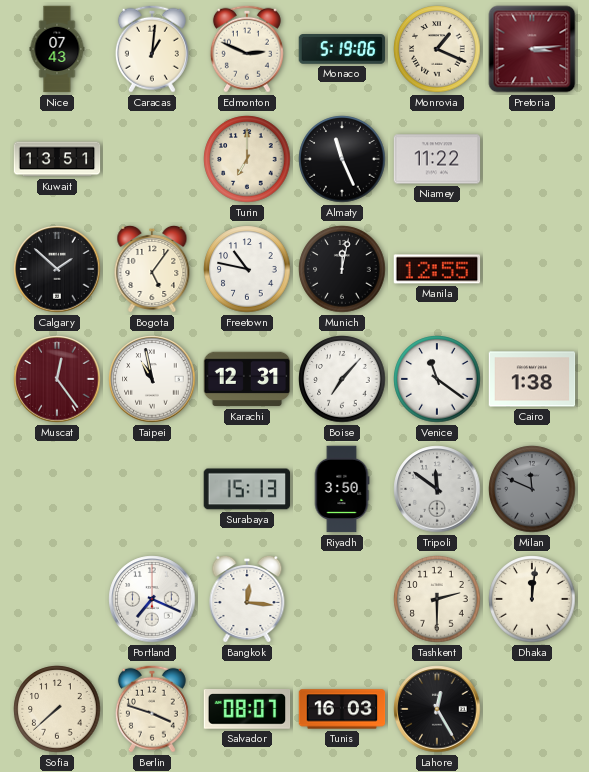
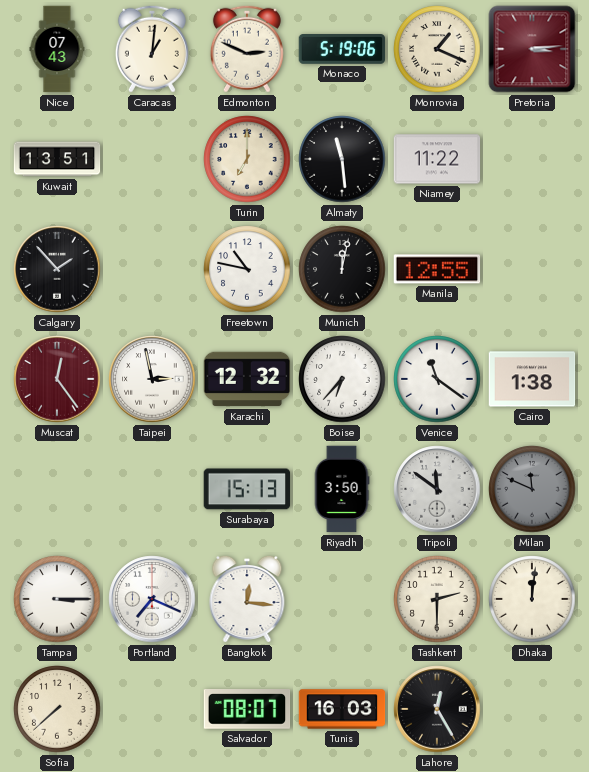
Almaty: 11:26 -> 11:29 (342, 159)
Calgary: 1:52 -> 1:53 (57, 269)
Bogota: 5:06 -> none (152, 269)
Taipei: 10:58 -> 2:58 (152, 379)
Karachi: 12:31 -> 12:32 (247, 379)
Boise: 7:07 -> 6:37 (342, 379)
Tampa: none -> 3:15 (57, 599)
Berlin: 3:48 -> none (152, 709)
